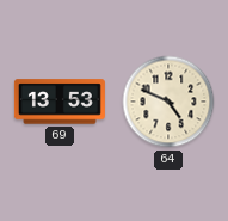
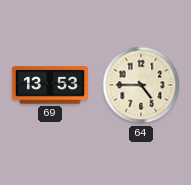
64: 4:49 -> 4:45 (141, 85)
